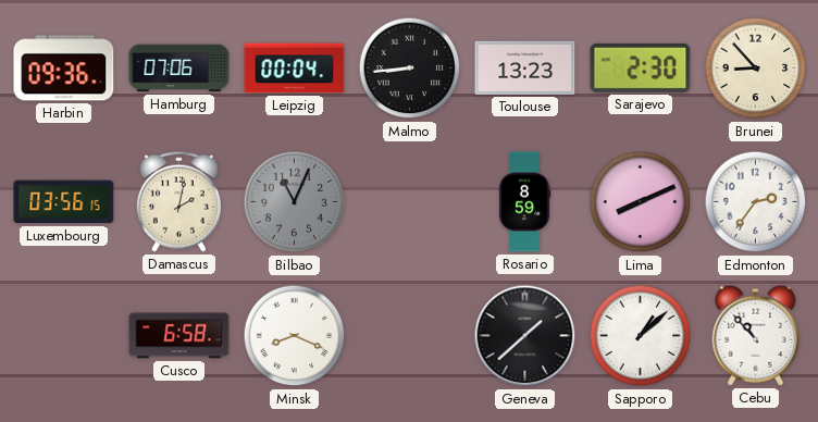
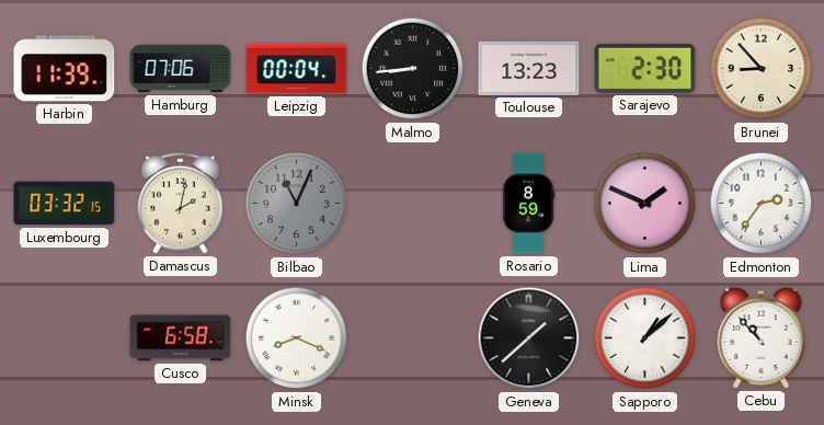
Harbin: 09:36 -> 11:39 (65, 69)
Luxembourg: 03:56 -> 03:32 (65, 204)
Lima: 8:11 -> 1:49 (645, 204)
